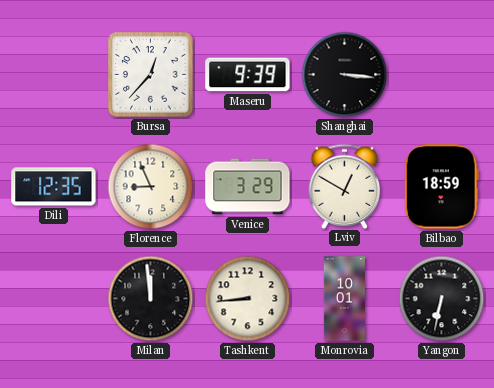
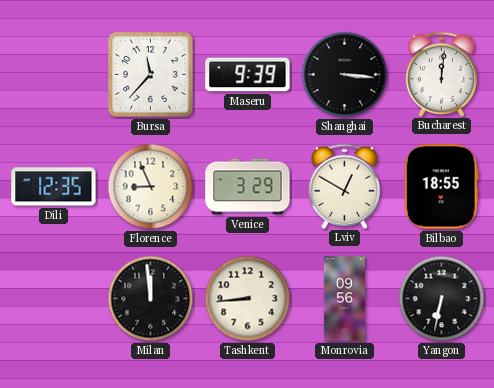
Bursa: 12:37 -> 11:37 (151, 75)
Bucharest: none -> 12:01 (442, 74)
Bilbao: 18:59 -> 18:55 (441, 187)
Monrovia: 10:01 -> 09:56 (344, 299)
